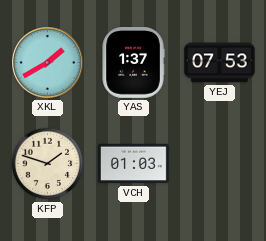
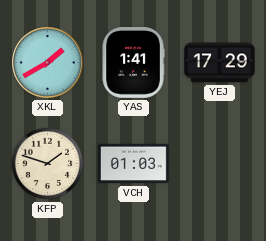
YAS: 1:37 -> 1:41 (133, 63)
YEJ: 07:53 -> 17:29 (219, 63)
